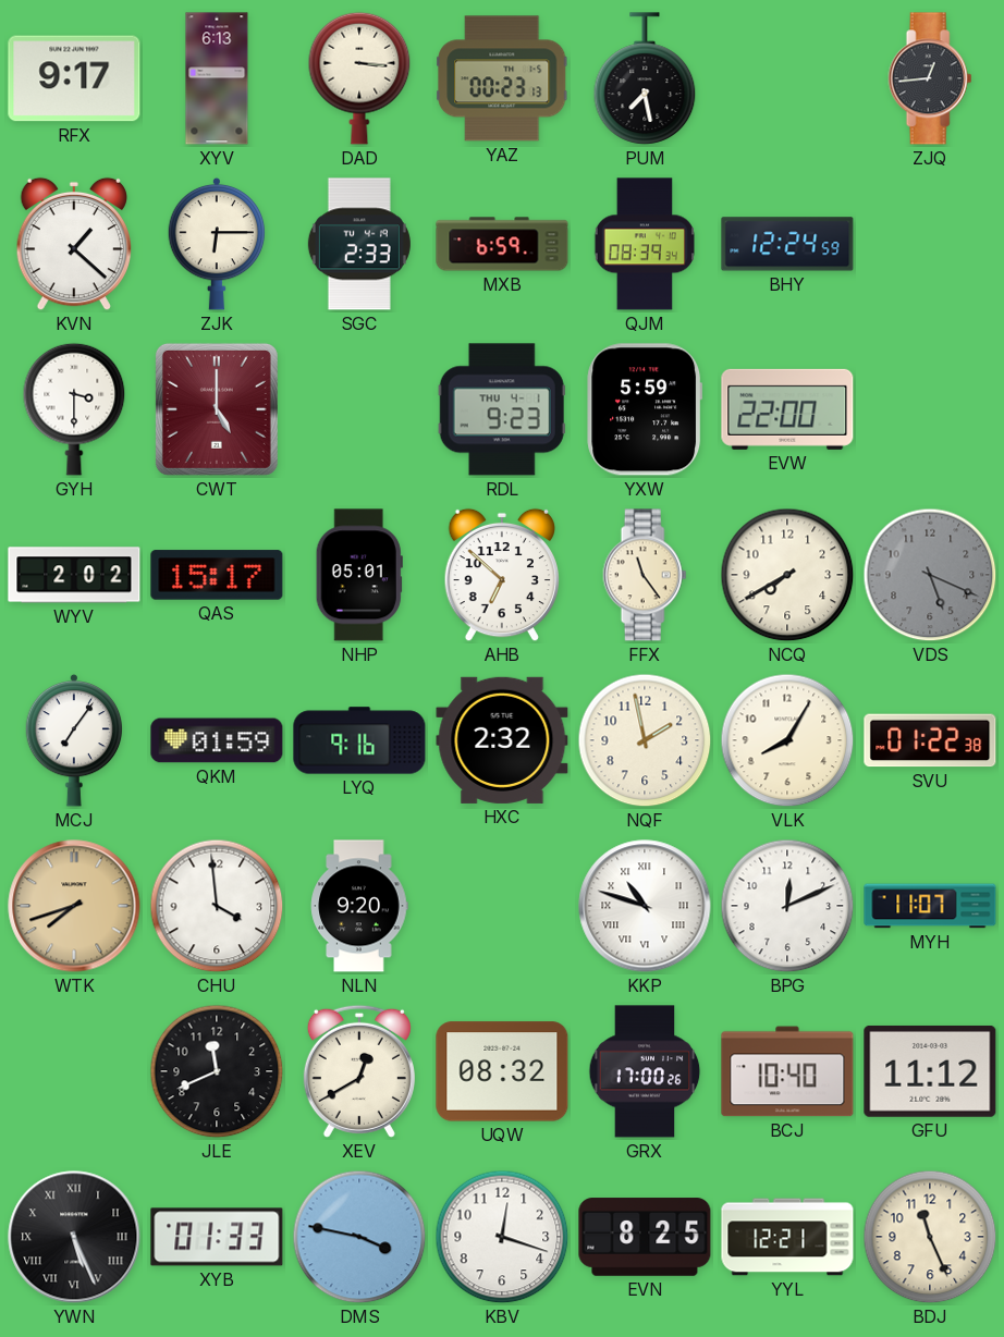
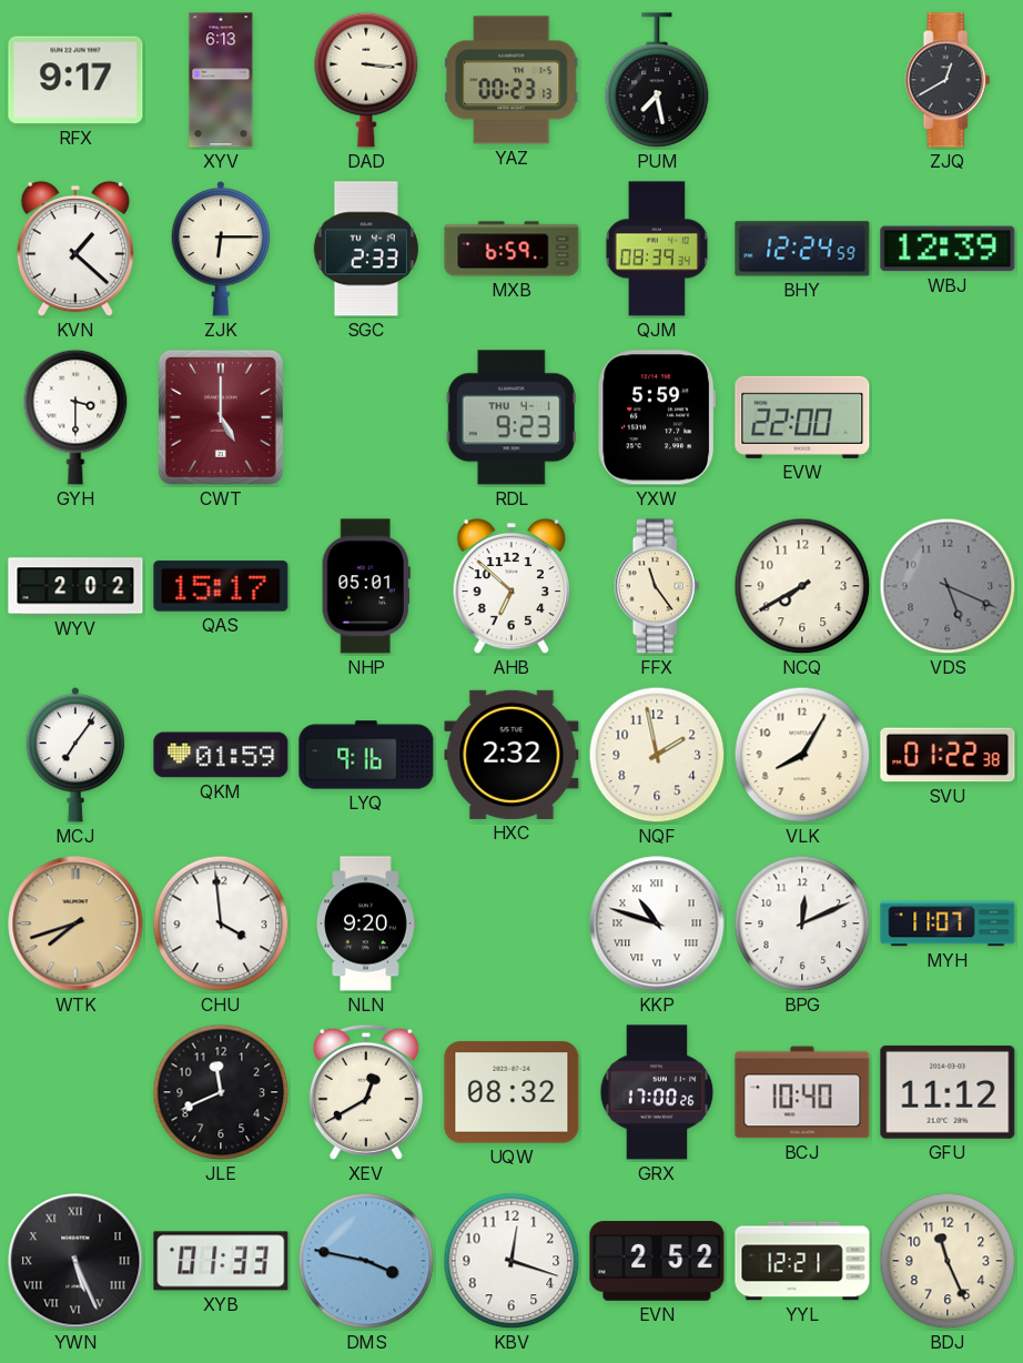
ZJQ: 12:44 -> 12:40 (948, 80)
WBJ: none -> 12:39 (948, 249)
EVN: 8:25 -> 2:52 (657, 1261)
